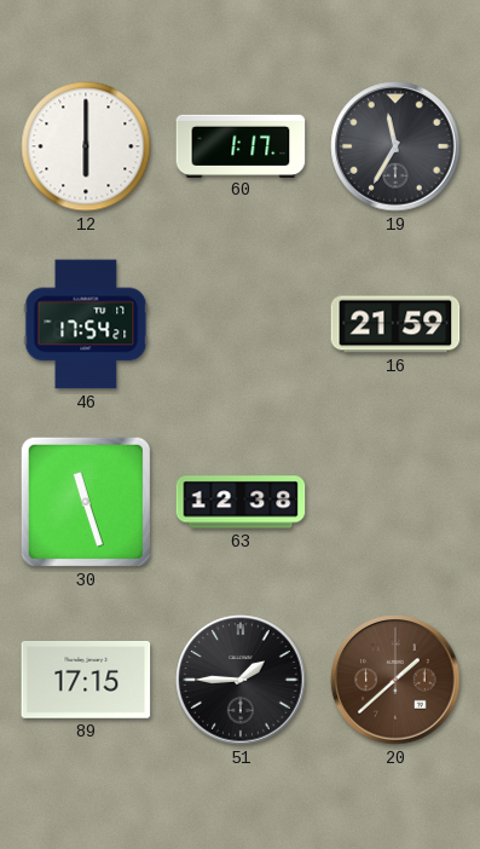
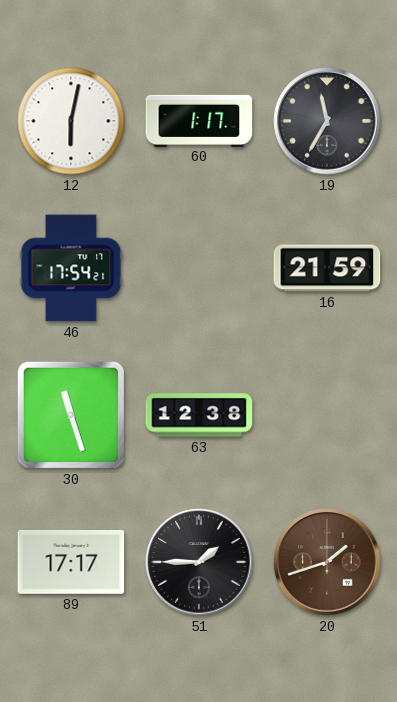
12: 6:00 -> 6:02 (71, 121)
89: 17:15 -> 17:17 (71, 563)
20: 1:38 -> 1:42 (327, 562)
